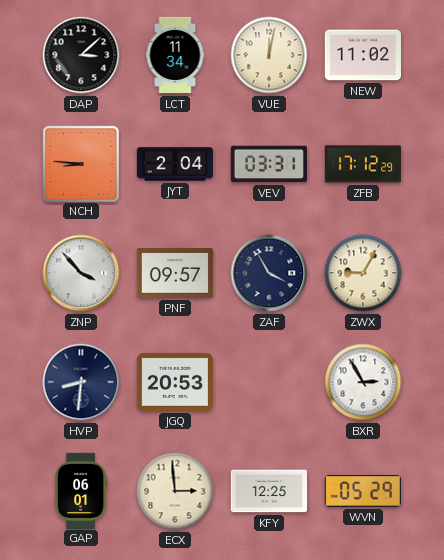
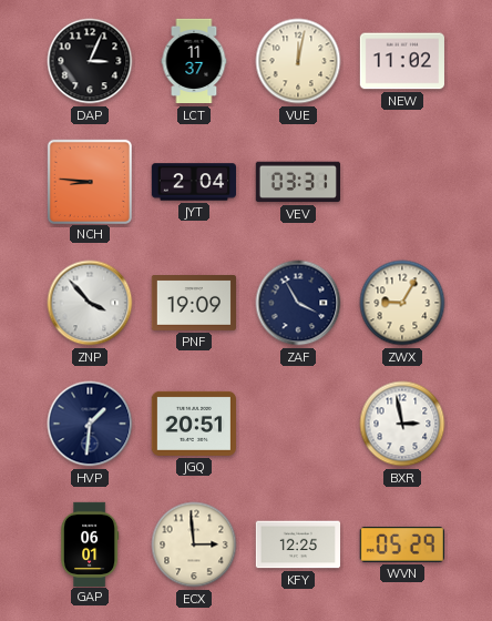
DAP: 3:08 -> 3:04 (90, 61)
LCT: 11:34 -> 11:37 (194, 61)
ZFB: 17:12 -> none (362, 164)
PNF: 09:57 -> 19:09 (193, 304)
HVP: 8:31 -> 1:31 (90, 424)
JGQ: 20:53 -> 20:51 (193, 424)
BXR: 2:55 -> 2:58 (402, 424)
